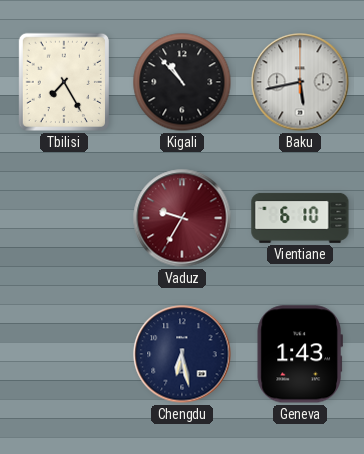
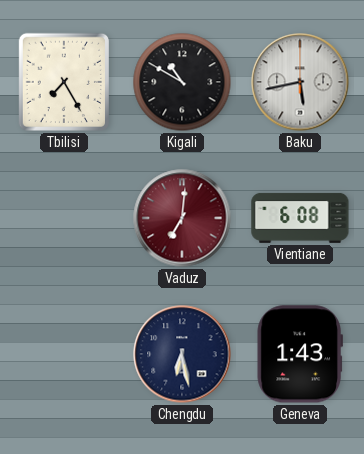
Kigali: 10:53 -> 10:50 (182, 82)
Vaduz: 9:35 -> 7:01 (182, 218)
Vientiane: 6:10 -> 6:08 (300, 218)
